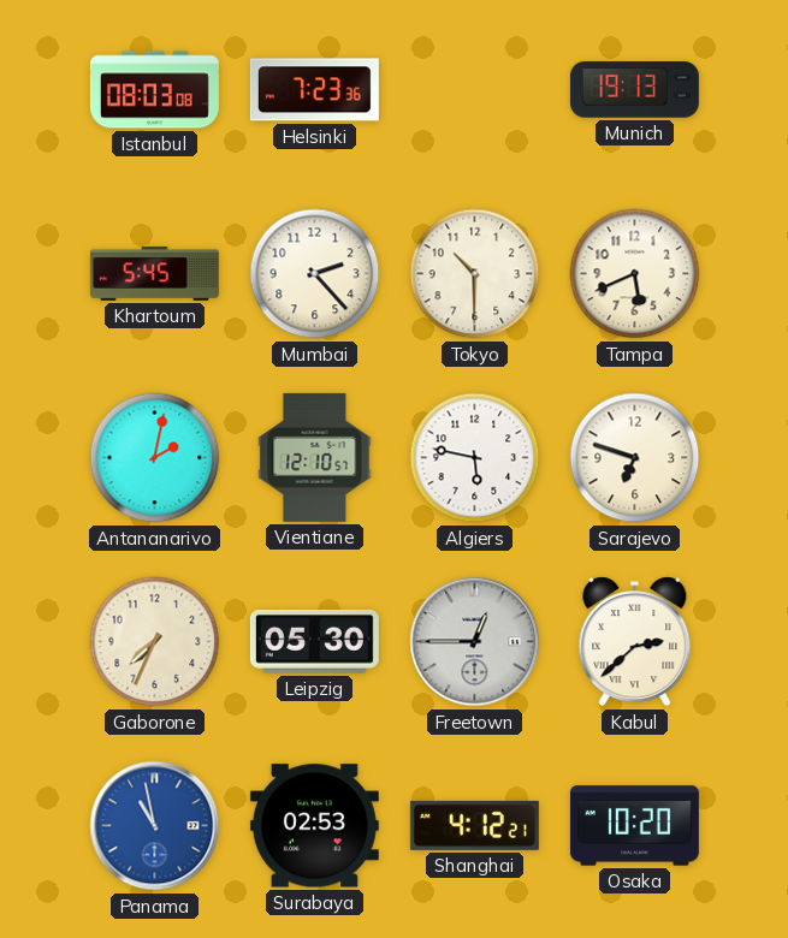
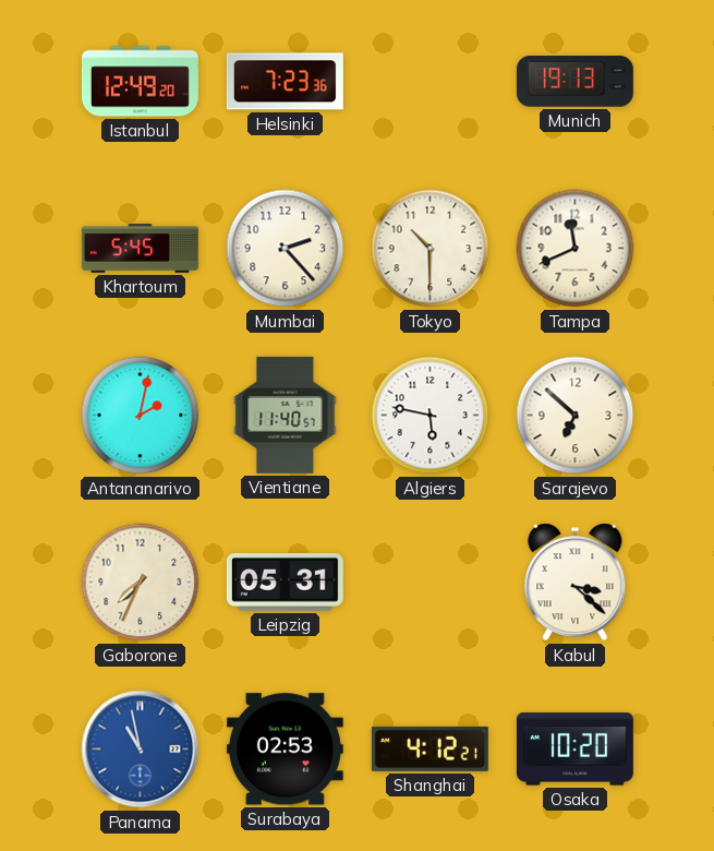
Istanbul: 08:03 -> 12:49 (140, 82)
Tampa: 5:41 -> 11:41 (576, 249)
Vientiane: 12:10 -> 11:40 (286, 415)
Sarajevo: 6:48 -> 6:52 (576, 416)
Leipzig: 05:30 -> 05:31 (285, 582)
Freetown: 12:45 -> none (475, 642)
Kabul: 2:38 -> 3:22 (576, 583)
